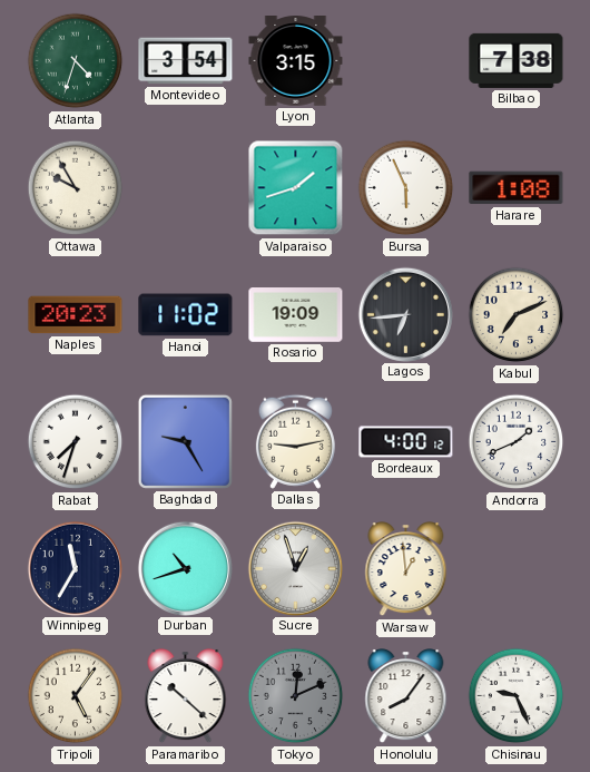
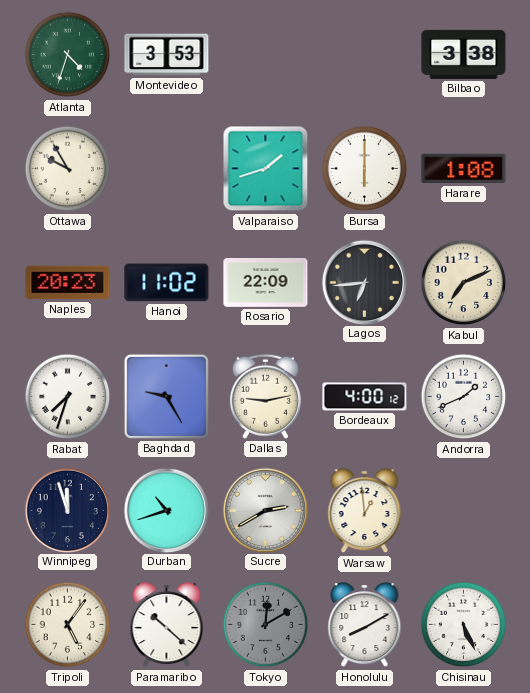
Montevideo: 3:54 -> 3:53 (167, 55)
Lyon: 3:15 -> none (296, 61)
Bilbao: 7:38 -> 3:38 (464, 54)
Bursa: 5:56 -> 6:00 (365, 169)
Rosario: 19:09 -> 22:09 (266, 283)
Winnipeg: 11:35 -> 11:57 (67, 510)
Sucre: 12:57 -> 2:40 (265, 510)
Tokyo: 12:11 -> 12:10 (266, 625)
Honolulu: 8:06 -> 8:10 (365, 625)
Chisinau: 9:26 -> 5:26 (464, 625)
